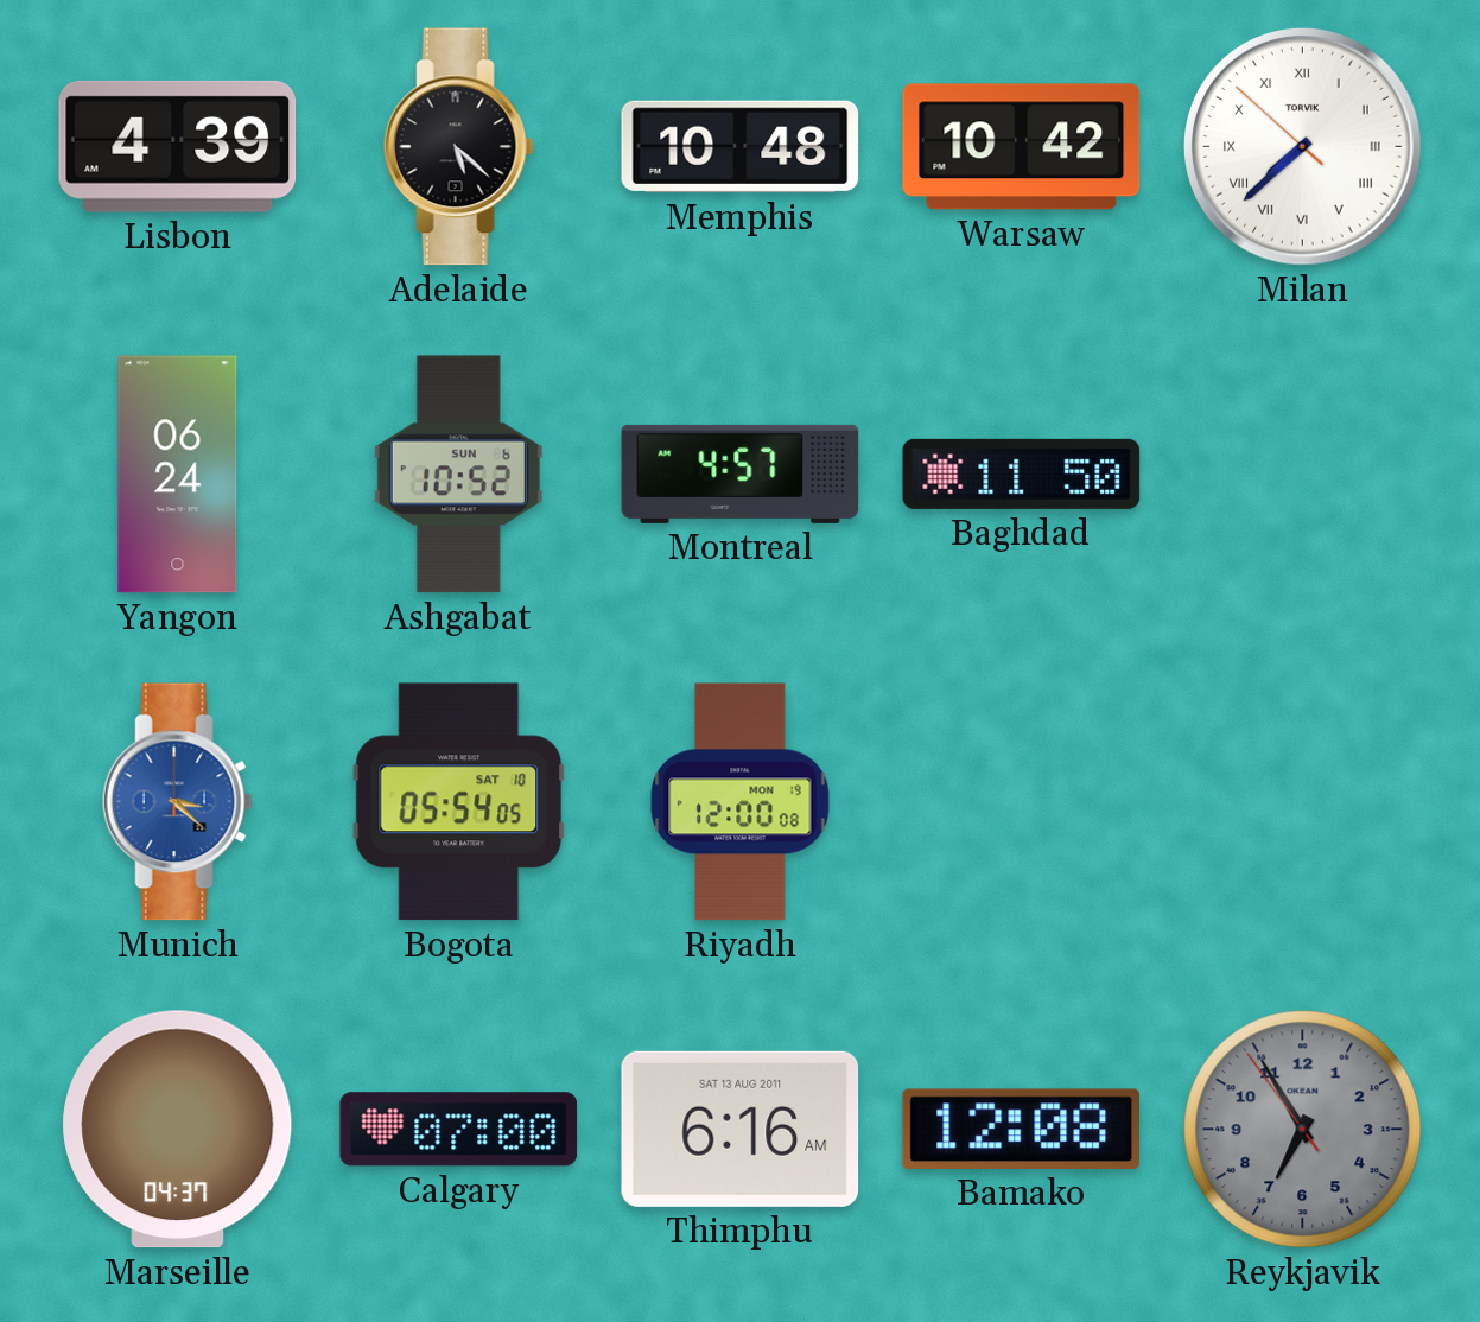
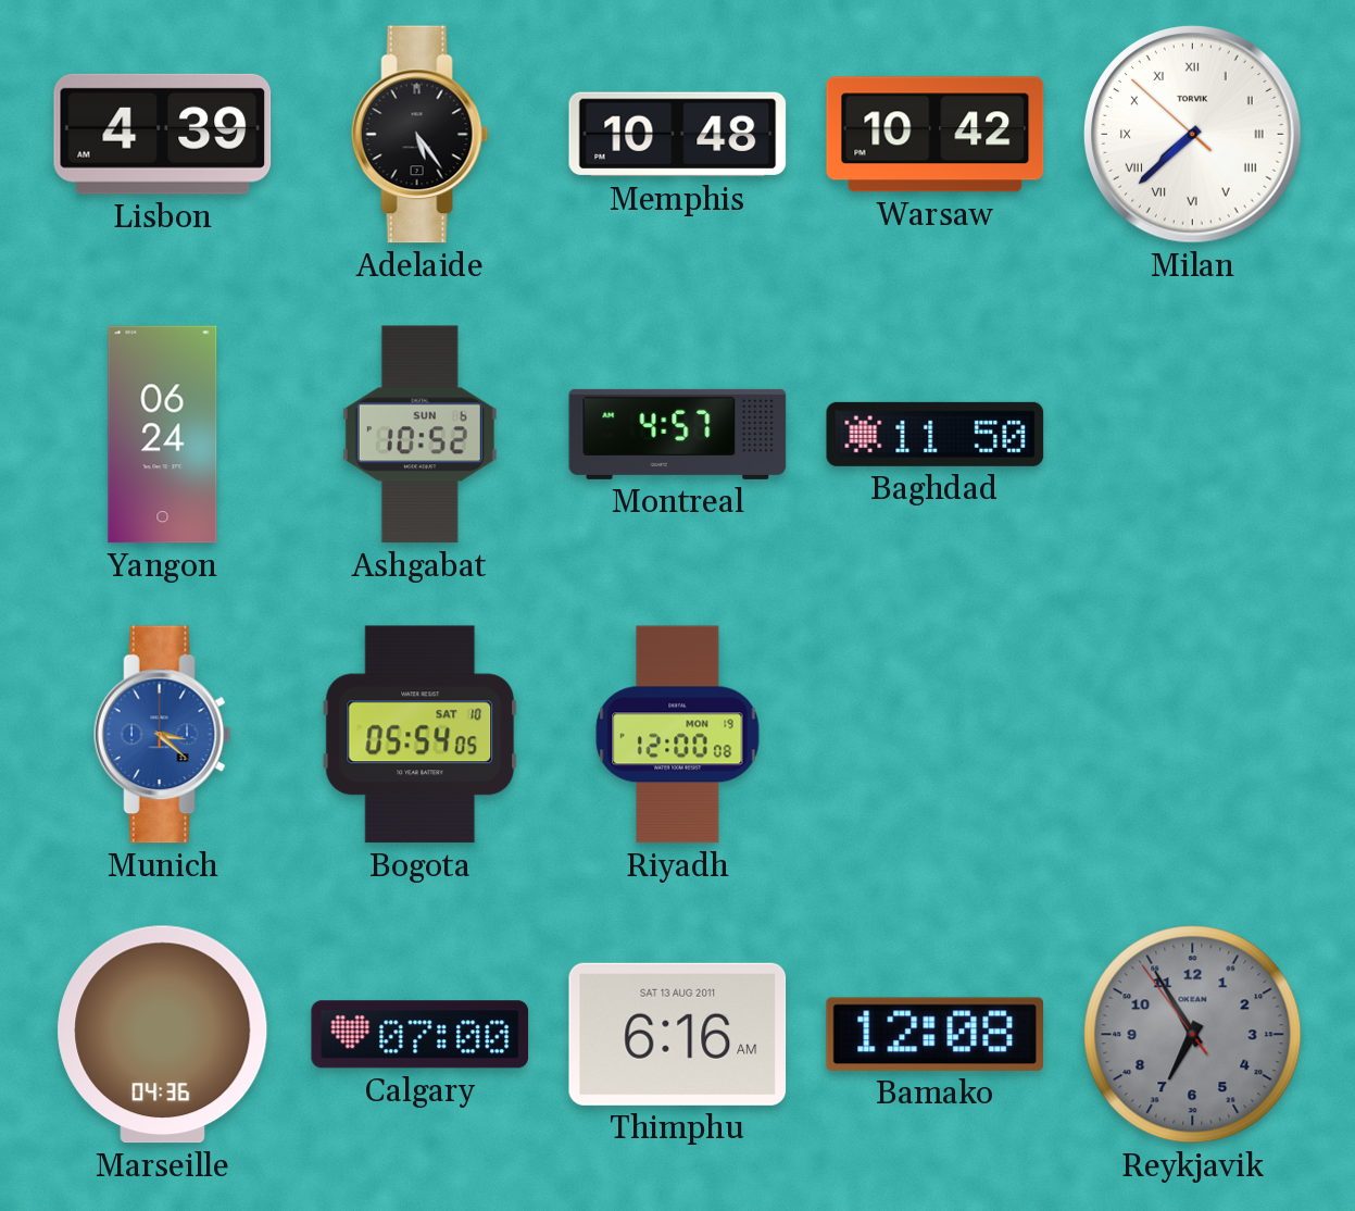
Adelaide: 5:22 -> 5:24 (419, 135)
Marseille: 04:37 -> 04:36 (163, 1035)
